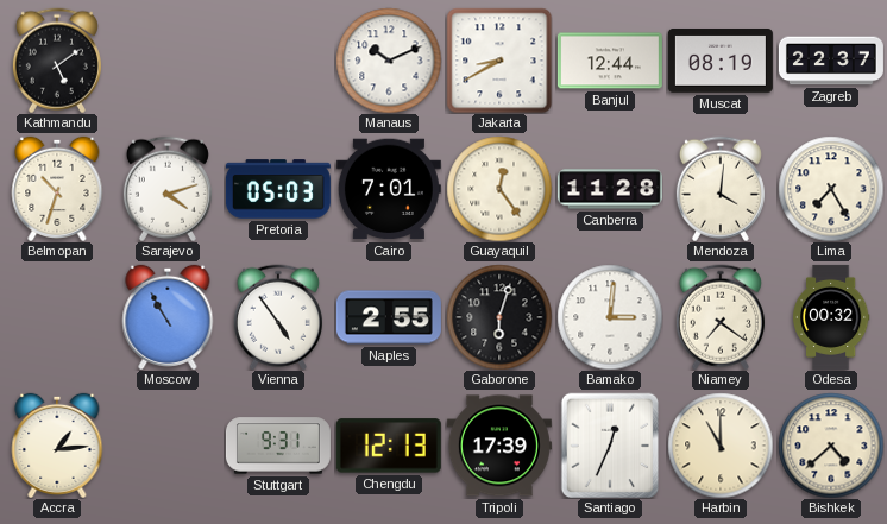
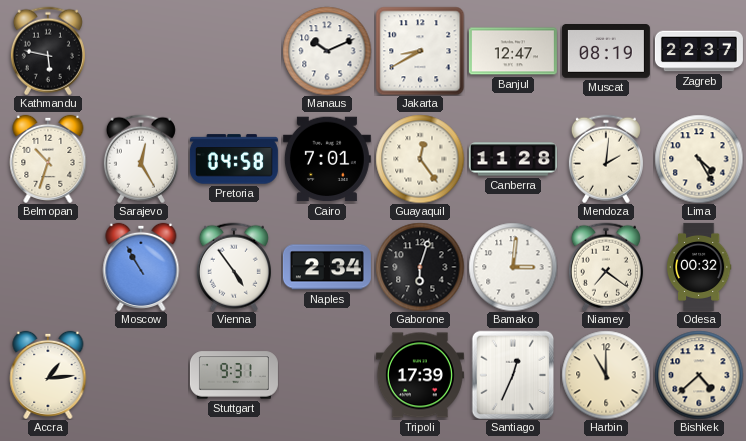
Kathmandu: 5:09 -> 5:47 (48, 51)
Banjul: 12:44 -> 12:47 (513, 51)
Sarajevo: 4:12 -> 12:25 (141, 159)
Pretoria: 05:03 -> 04:58 (234, 159)
Mendoza: 4:01 -> 2:01 (606, 159)
Lima: 7:25 -> 4:25 (699, 159)
Naples: 2:55 -> 2:34 (327, 267)
Chengdu: 12:13 -> none (389, 446)
